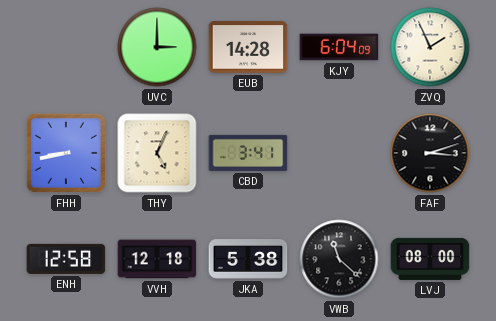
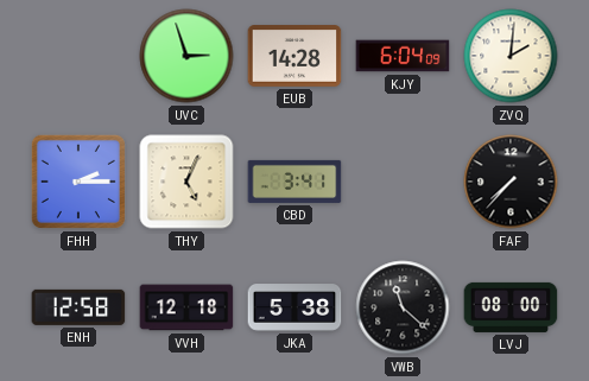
UVC: 3:00 -> 2:57 (186, 56)
ZVQ: 1:56 -> 2:01 (511, 56)
FHH: 8:43 -> 2:15 (78, 182)
FAF: 3:12 -> 7:37 (511, 182)
